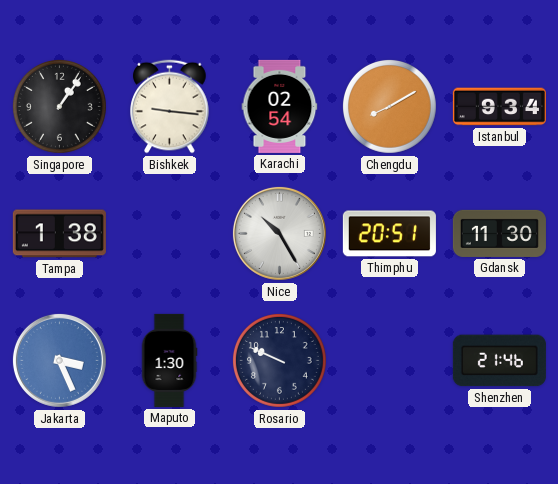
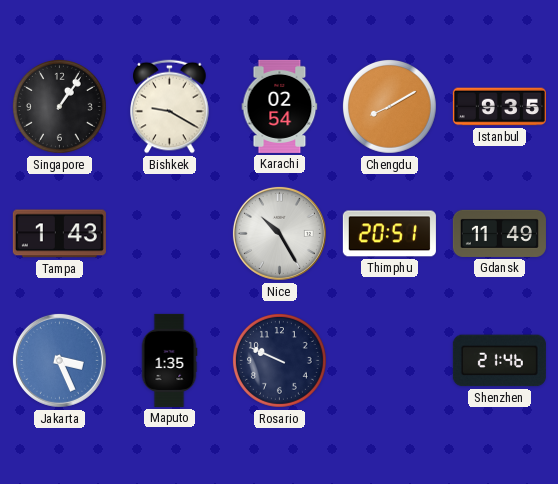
Bishkek: 9:16 -> 9:20 (170, 107)
Istanbul: 9:34 -> 9:35 (499, 107)
Tampa: 1:38 -> 1:43 (59, 234)
Gdansk: 11:30 -> 11:49 (499, 233)
Maputo: 1:30 -> 1:35 (169, 360)
